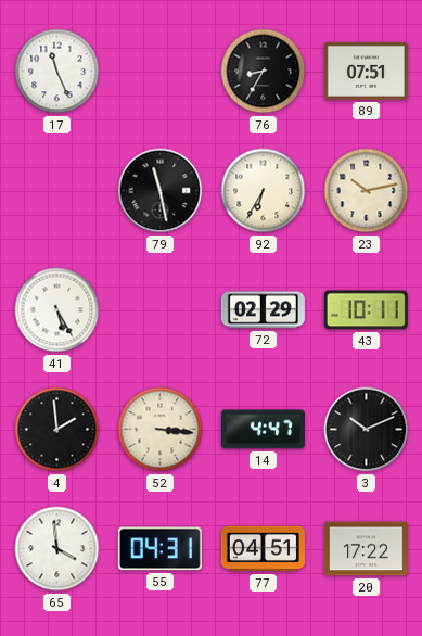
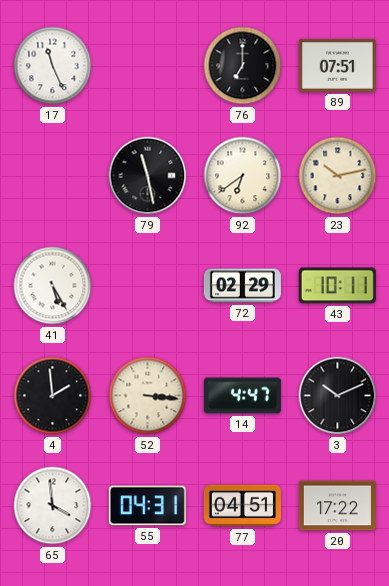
76: 8:35 -> 7:00 (243, 66)
92: 6:35 -> 6:39 (243, 176)
